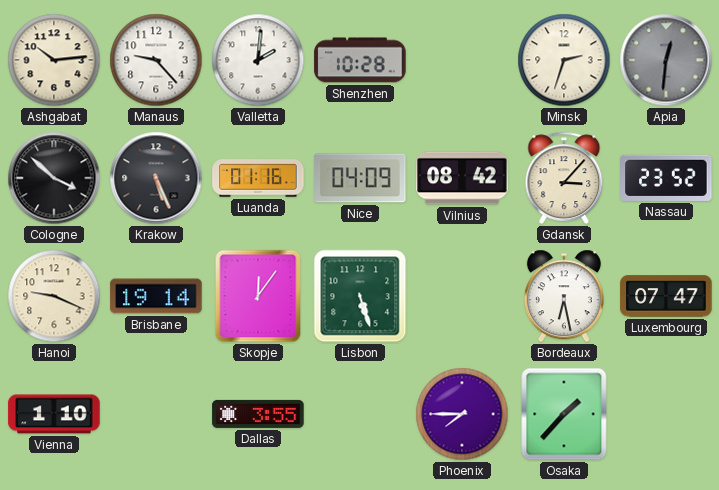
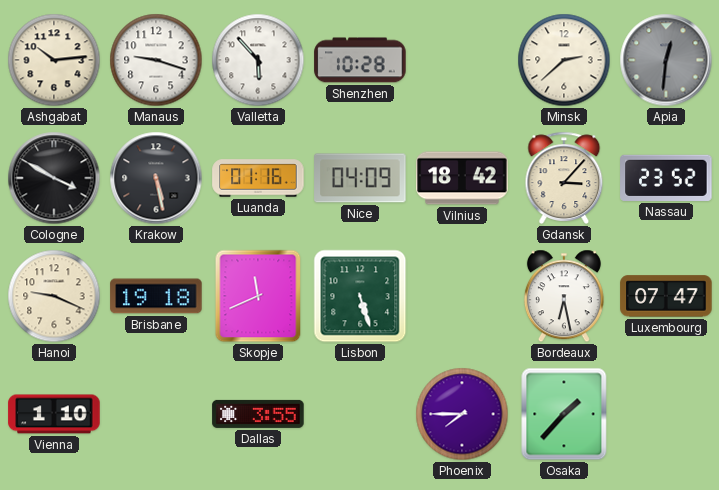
Manaus: 9:23 -> 9:18 (156, 60)
Valletta: 2:01 -> 5:53 (258, 60)
Minsk: 2:33 -> 2:38 (564, 60)
Cologne: 3:52 -> 3:50 (54, 178)
Krakow: 5:26 -> 5:28 (156, 178)
Vilnius: 08:42 -> 18:42 (462, 178)
Brisbane: 19:14 -> 19:18 (156, 296)
Skopje: 12:06 -> 11:41 (258, 296)
